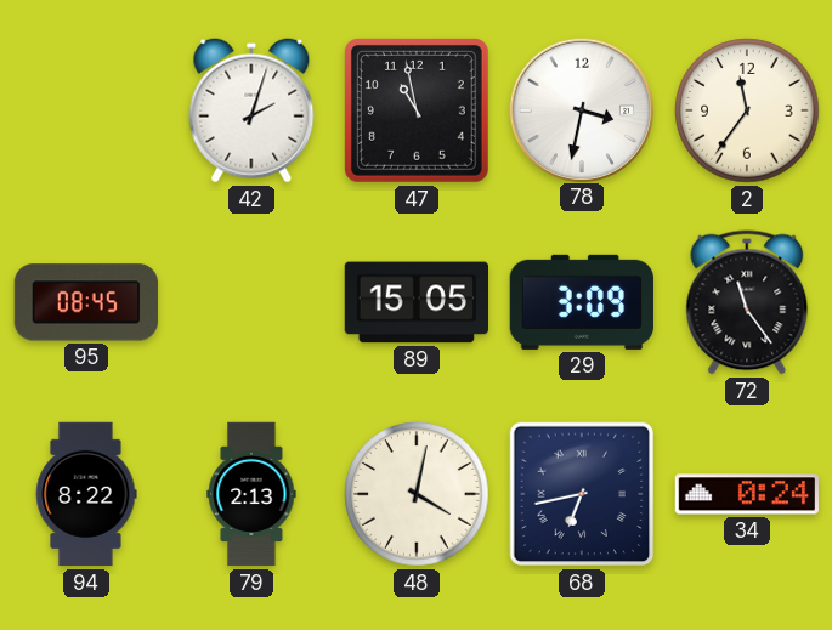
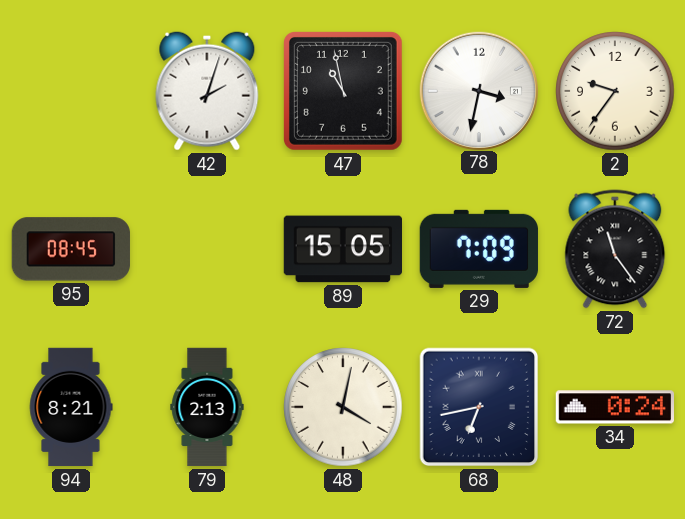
2: 11:36 -> 9:36 (615, 91)
29: 3:09 -> 7:09 (478, 249)
94: 8:22 -> 8:21 (71, 407)
